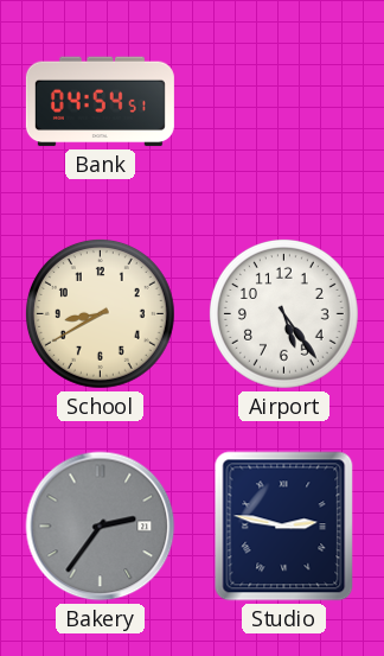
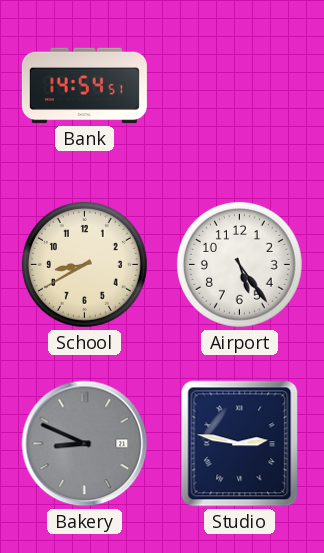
Bank: 04:54 -> 14:54 (84, 86)
Bakery: 2:36 -> 8:49 (85, 444)
